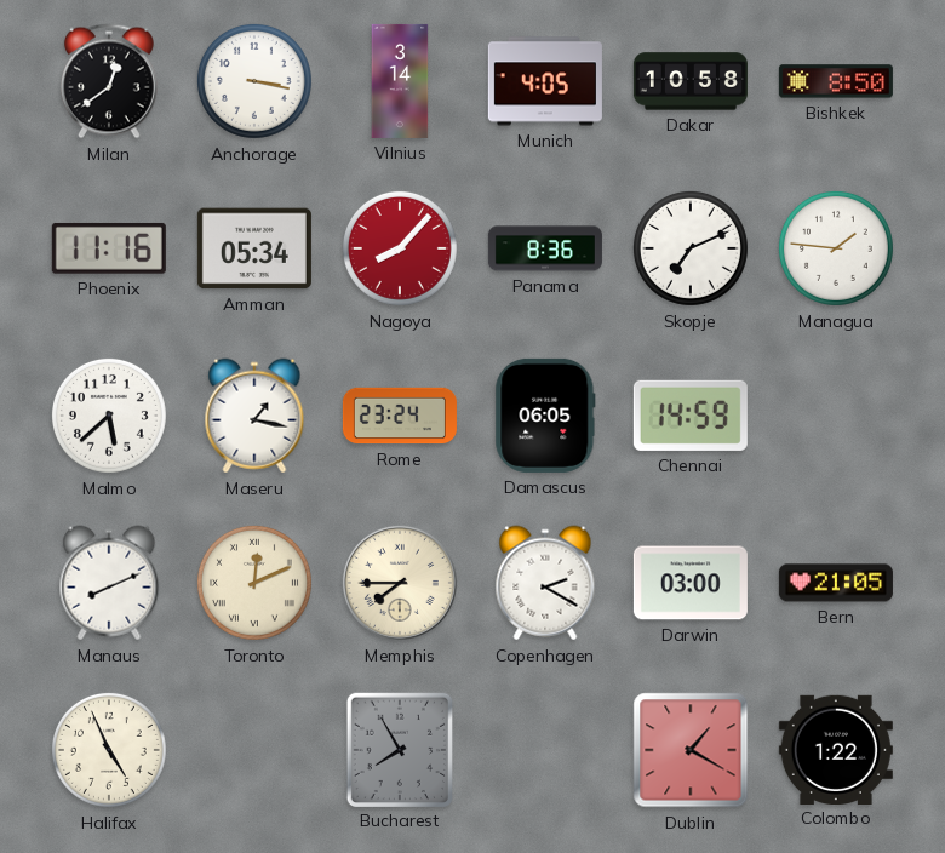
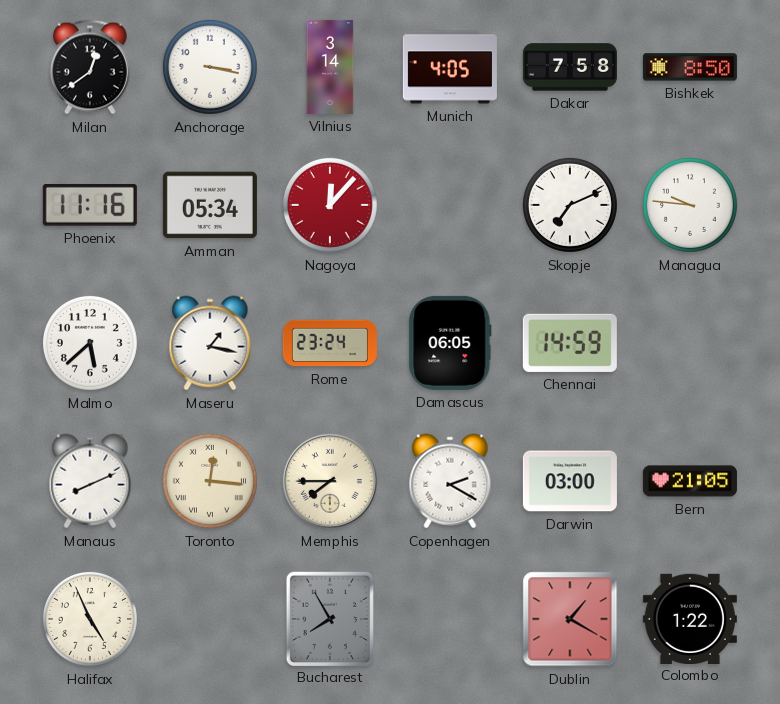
Dakar: 10:58 -> 7:58 (570, 67)
Nagoya: 8:07 -> 12:07 (330, 205)
Panama: 8:36 -> none (545, 248)
Managua: 1:46 -> 9:46 (690, 205)
Toronto: 12:11 -> 12:16 (210, 481)
